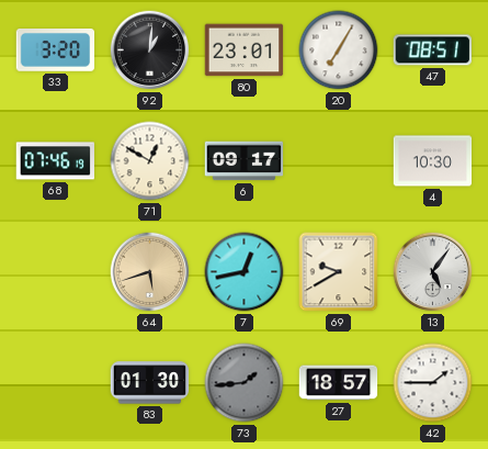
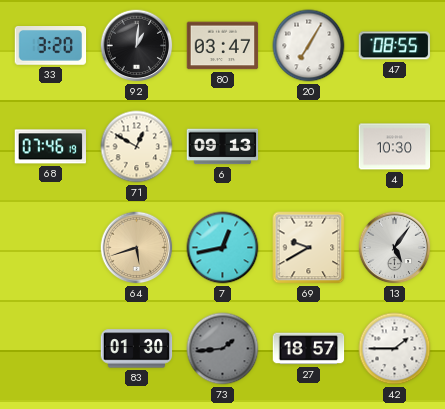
80: 23:01 -> 03:47 (223, 46)
47: 08:51 -> 08:55 (395, 46)
6: 09:17 -> 09:13 (223, 147)
